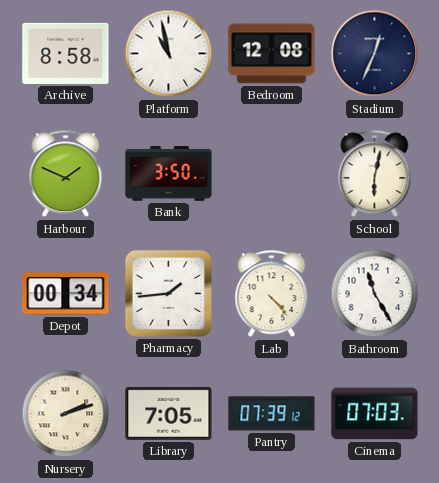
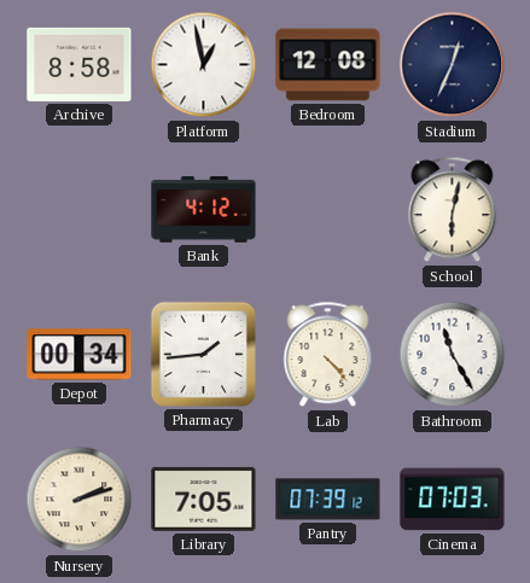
Platform: 10:58 -> 12:58 (204, 65)
Harbour: 1:49 -> none (66, 174)
Bank: 3:50 -> 4:12 (204, 210)
